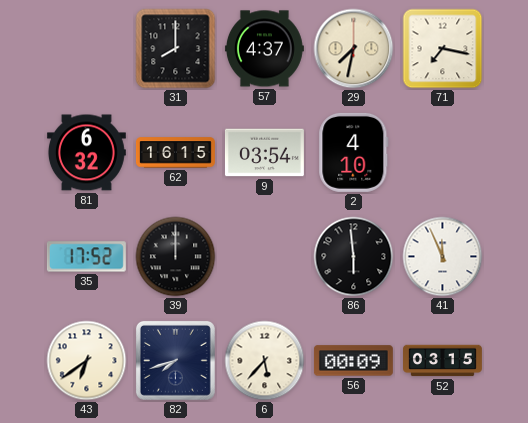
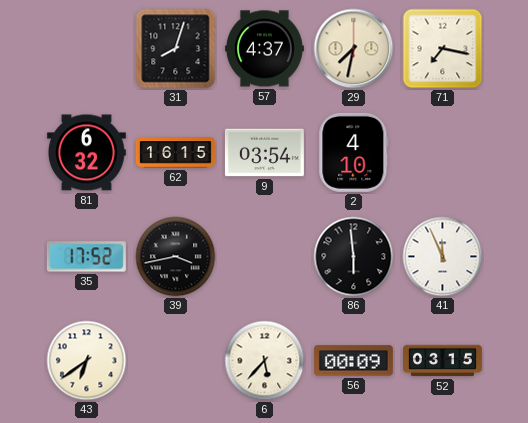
31: 8:00 -> 8:03 (176, 49)
39: 12:00 -> 3:43 (176, 257)
82: 7:42 -> none (175, 360)
